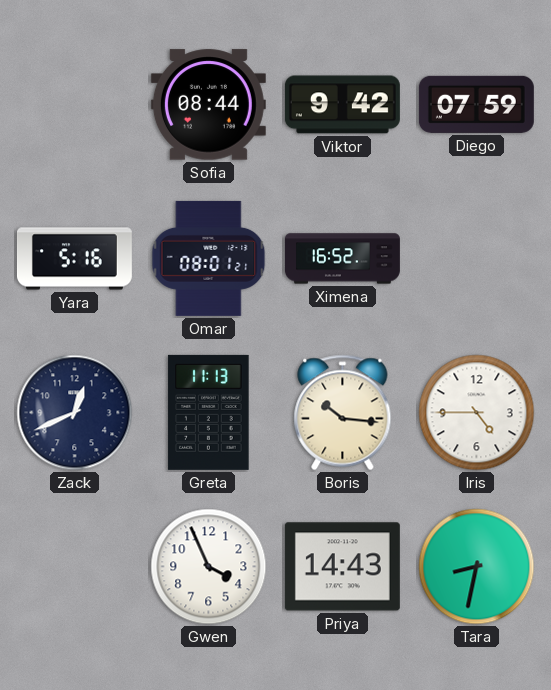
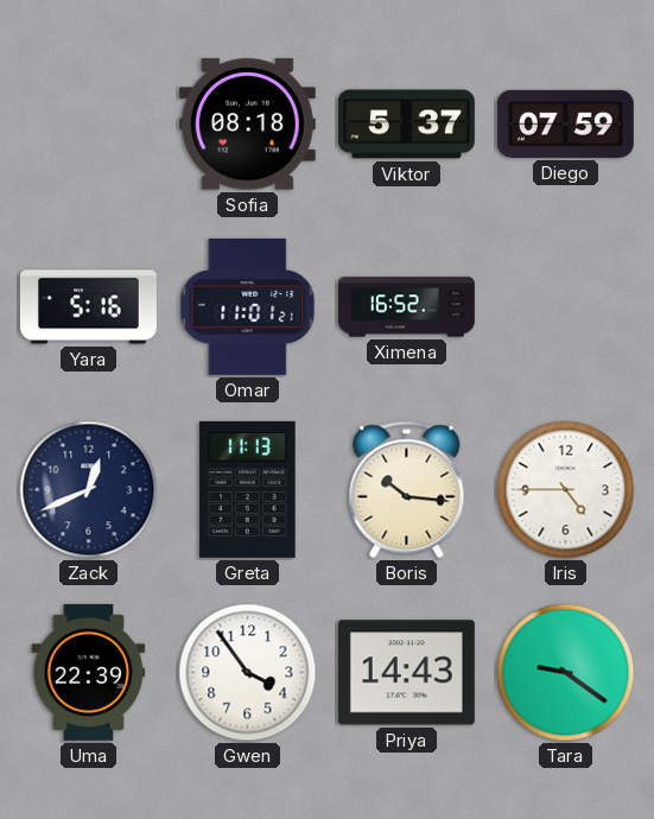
Sofia: 08:44 -> 08:18 (247, 125)
Viktor: 9:42 -> 5:37 (406, 125)
Omar: 08:01 -> 11:01 (248, 306)
Uma: none -> 22:39 (89, 672)
Gwen: 3:56 -> 3:54 (248, 673)
Tara: 8:32 -> 9:21 (566, 673)
